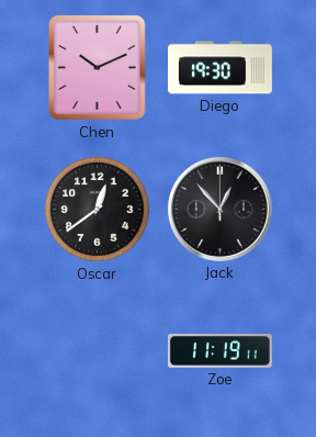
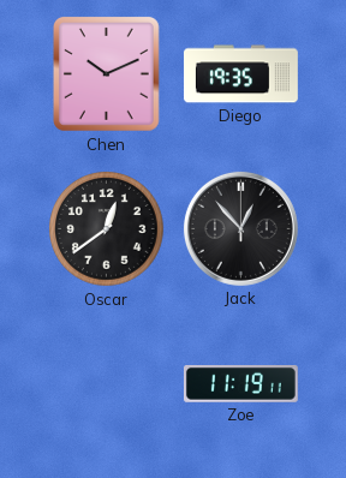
Diego: 19:30 -> 19:35 (240, 74)
